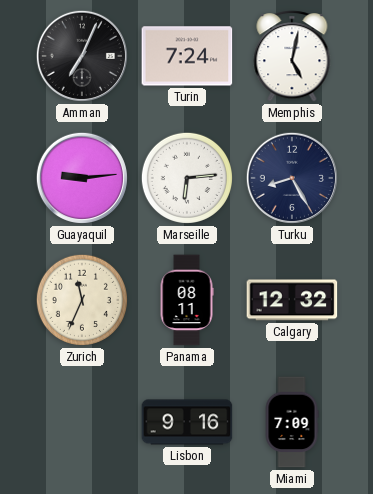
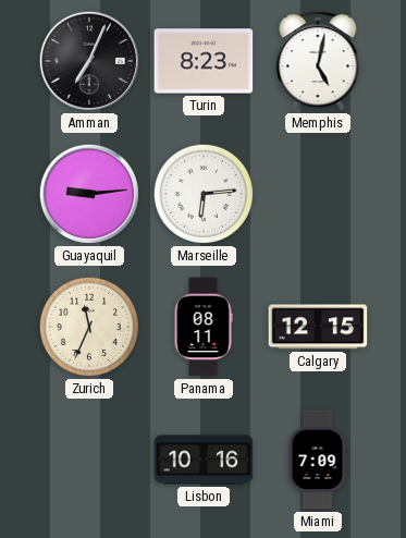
Turin: 7:24 -> 8:23 (204, 61)
Turku: 8:25 -> none (292, 178)
Calgary: 12:32 -> 12:15 (318, 327)
Lisbon: 9:16 -> 10:16 (204, 460)
